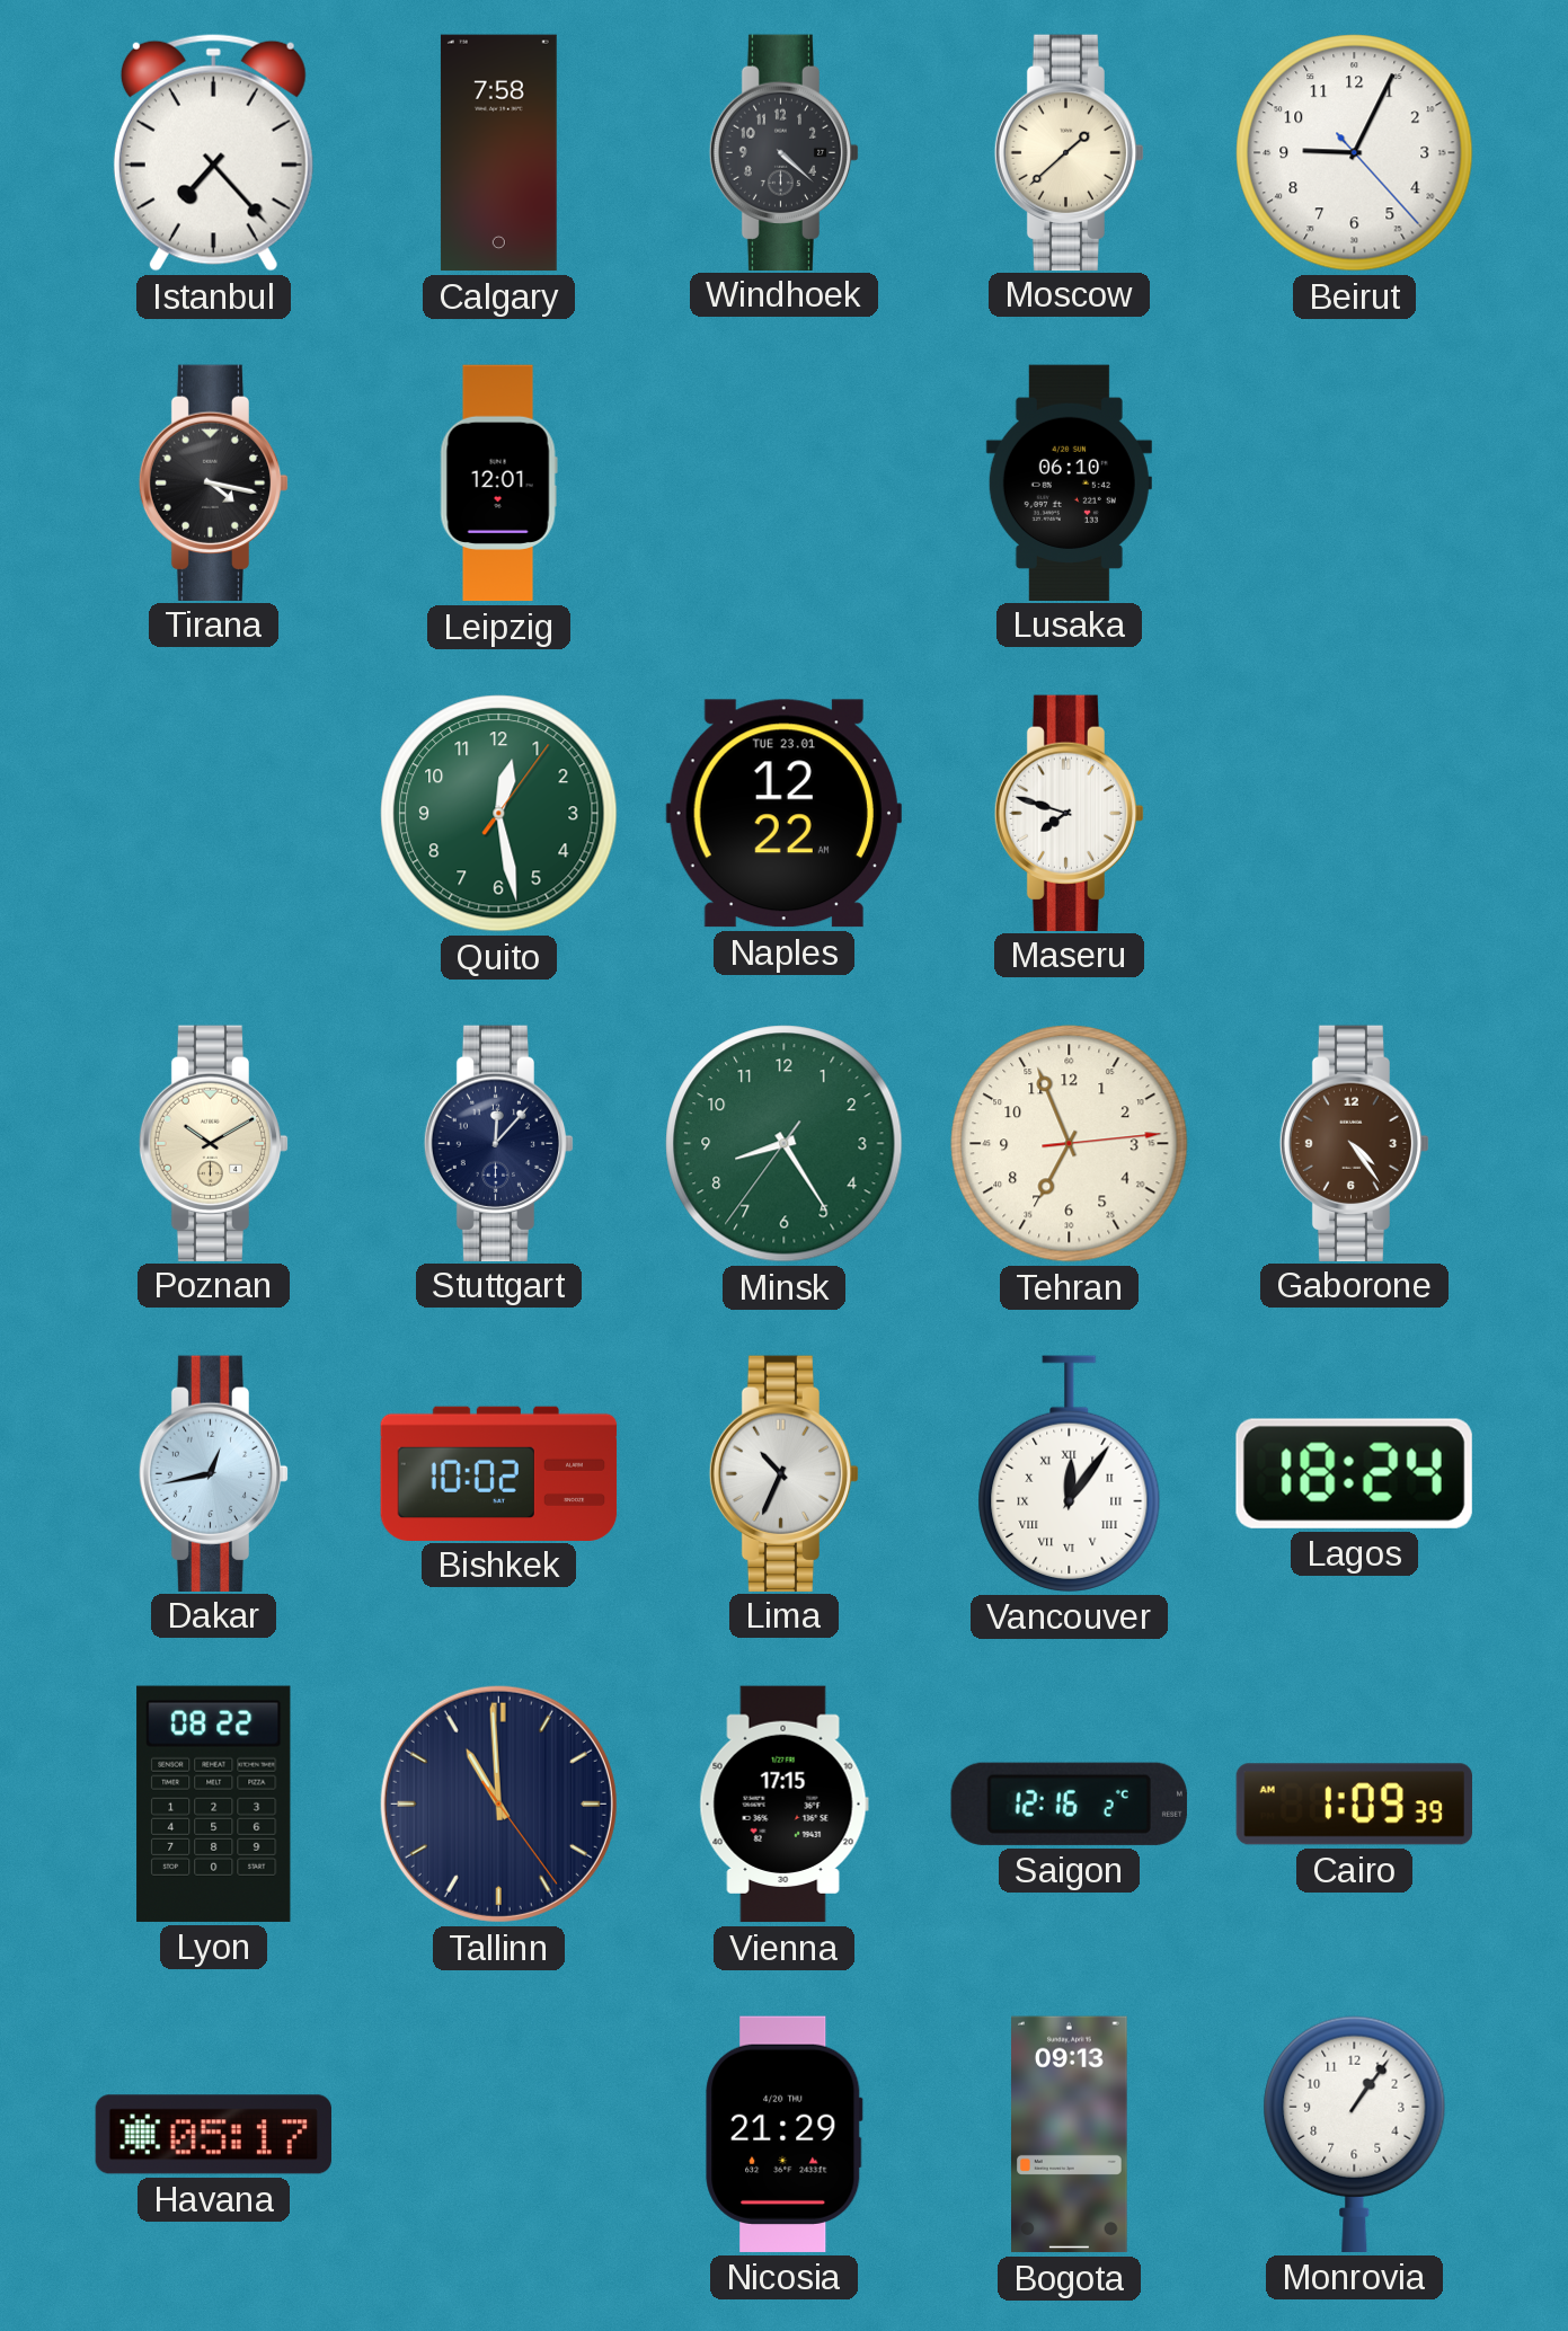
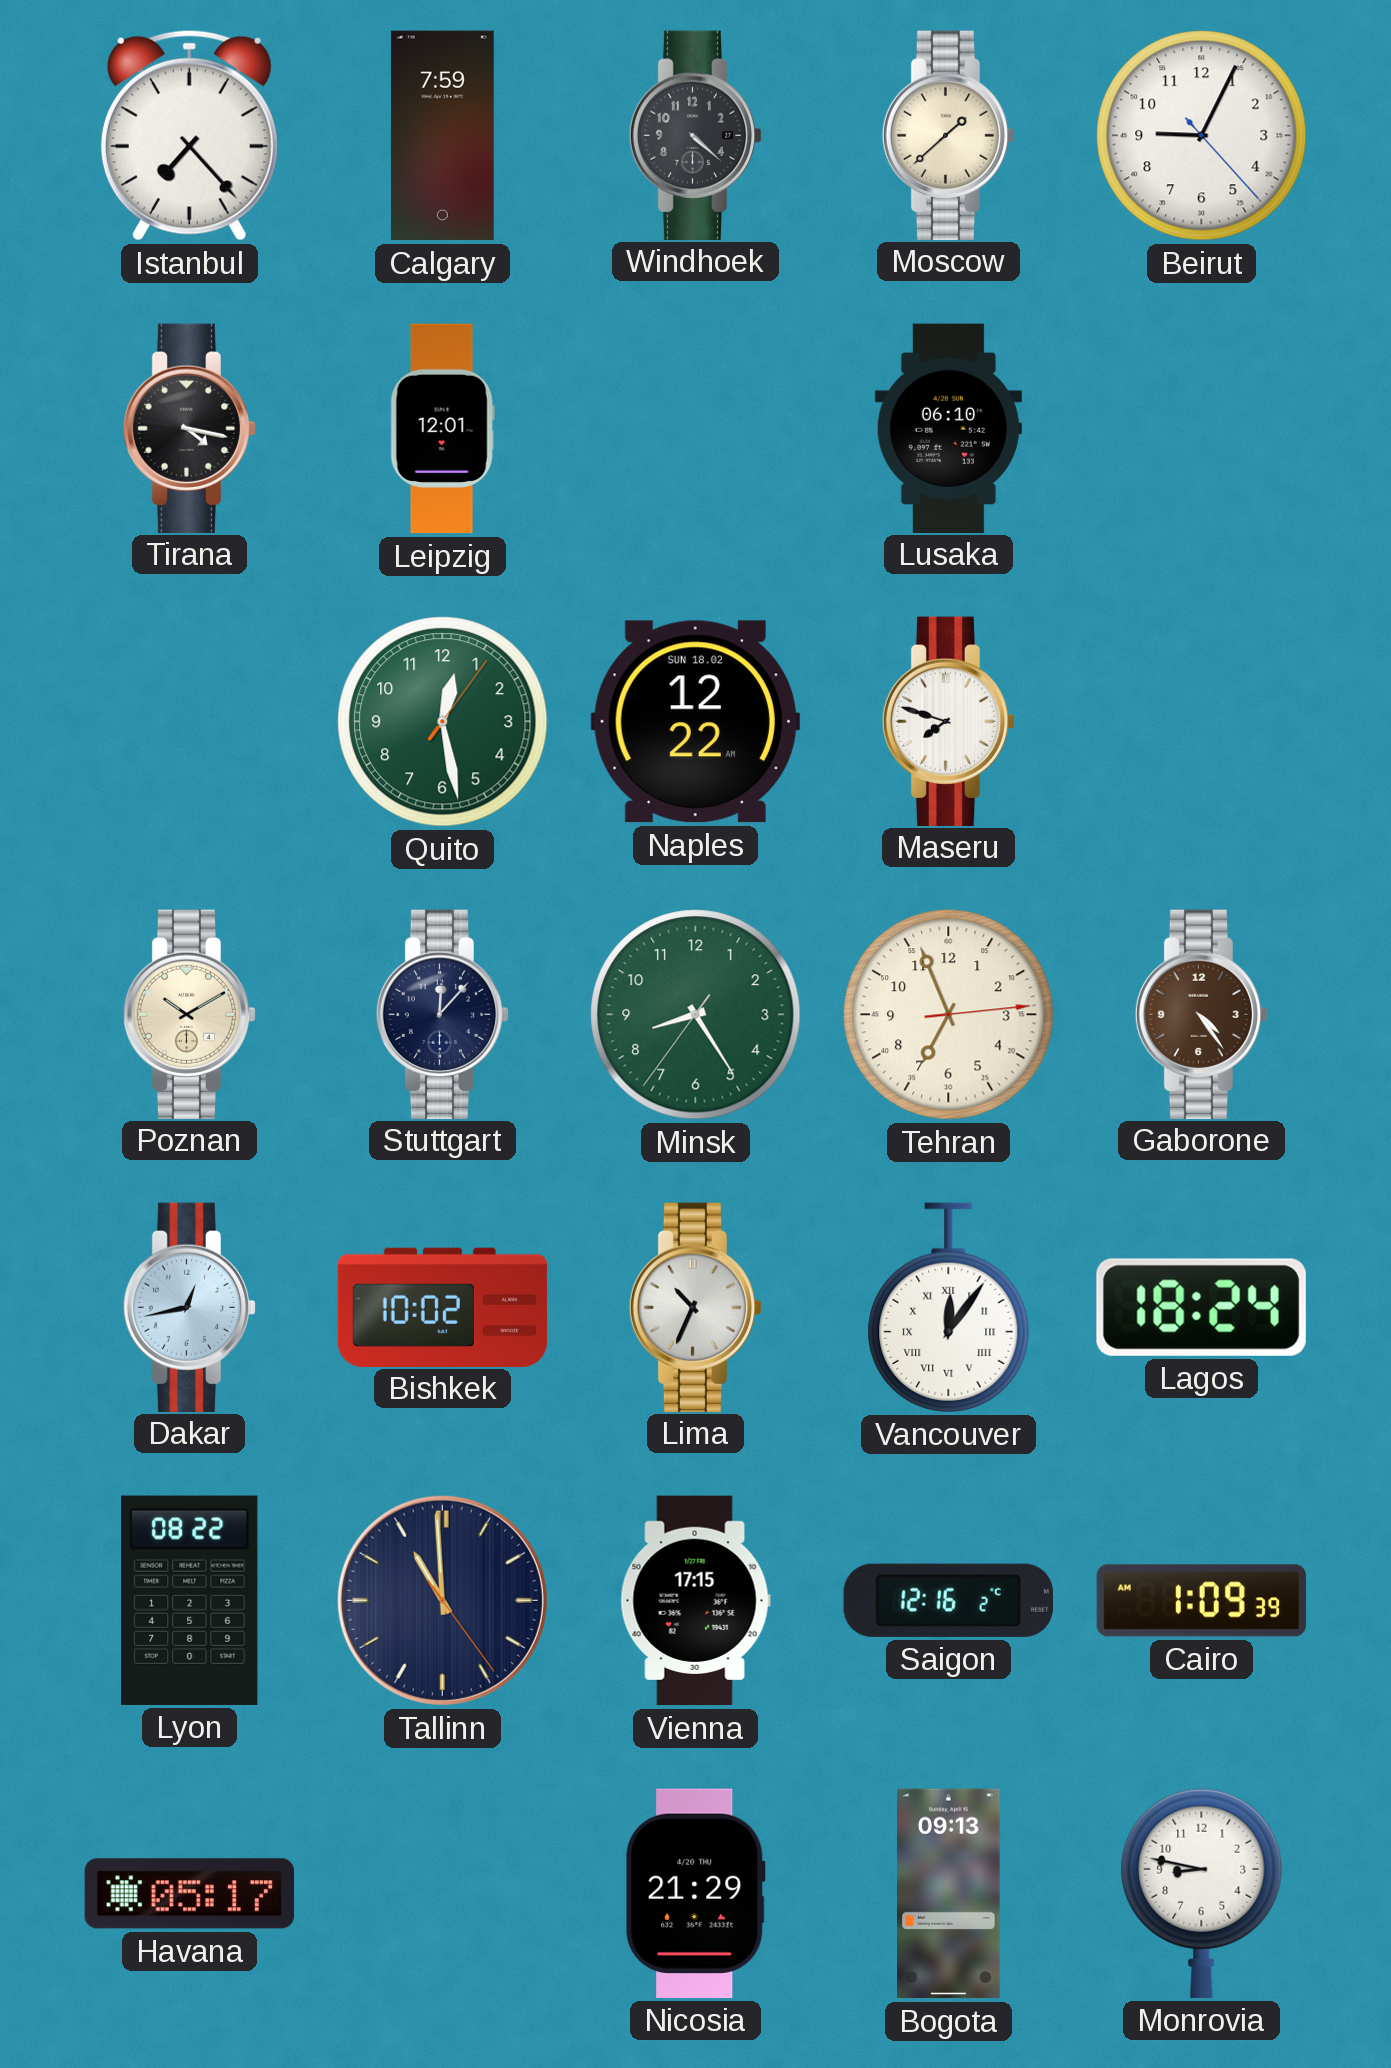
Calgary: 7:58 -> 7:59 (442, 136)
Naples date: TUE 23.01 -> SUN 18.02 (695, 722)
Monrovia: 1:06 -> 8:47 (1202, 1893)
